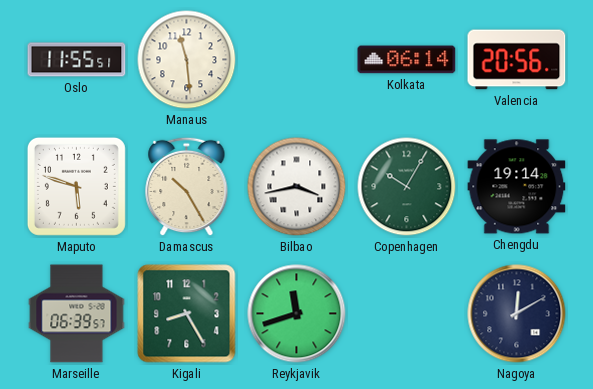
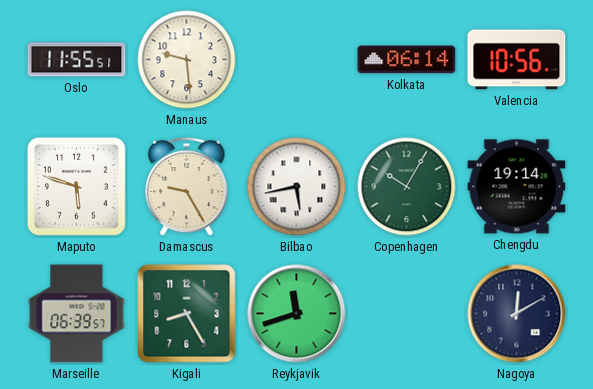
Manaus: 11:29 -> 9:29 (187, 60)
Valencia: 20:56 -> 10:56 (517, 60)
Damascus: 10:25 -> 9:25 (187, 187)
Bilbao: 3:43 -> 5:43 (297, 187)
